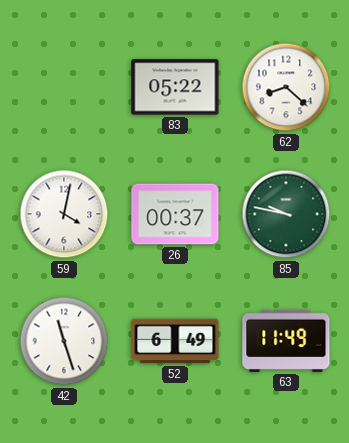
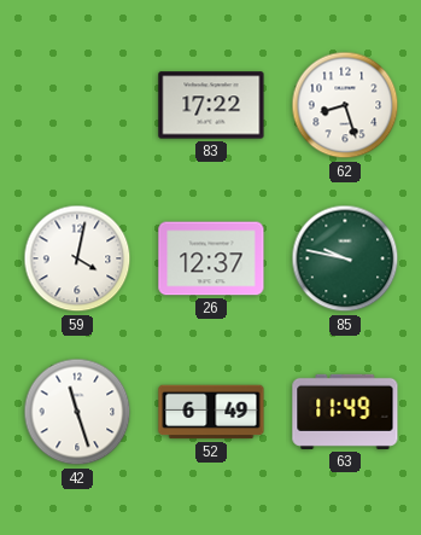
83: 05:22 -> 17:22 (211, 105)
62: 8:22 -> 8:27 (345, 105)
26: 00:37 -> 12:37 (211, 258)
